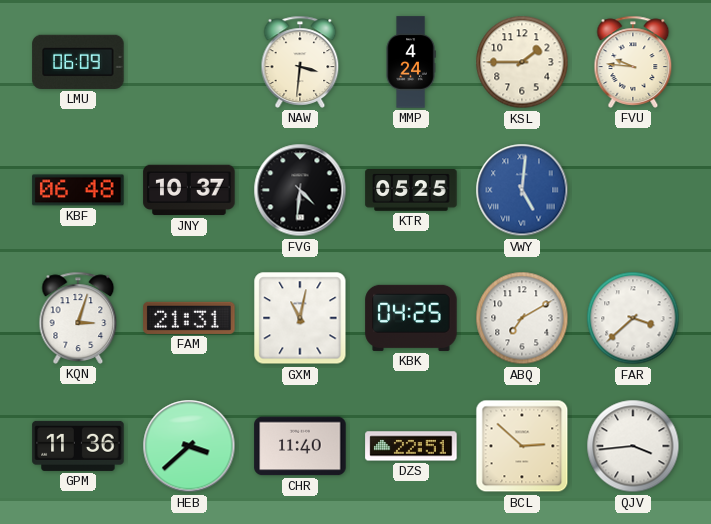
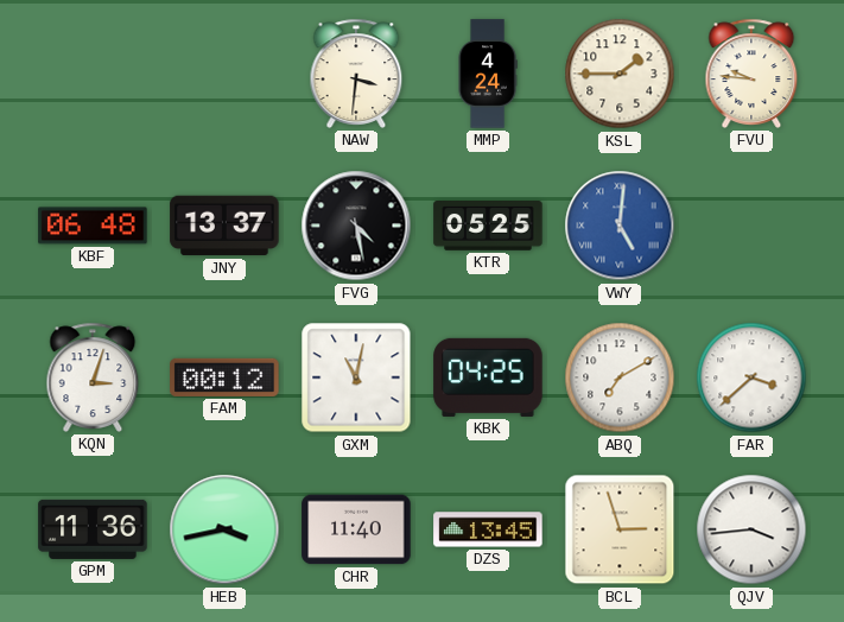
LMU: 06:09 -> none (78, 62)
JNY: 10:37 -> 13:37 (224, 226)
FVG: 4:31 -> 4:28 (356, 226)
FAM: 21:31 -> 00:12 (224, 377)
HEB: 3:38 -> 3:43 (224, 529)
DZS: 22:51 -> 13:45 (488, 529)
BCL: 2:52 -> 2:57 (620, 529)
